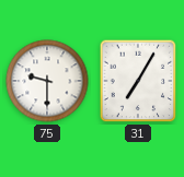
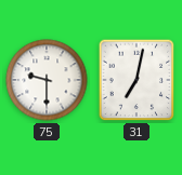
31: 7:05 -> 7:02 (136, 80)
